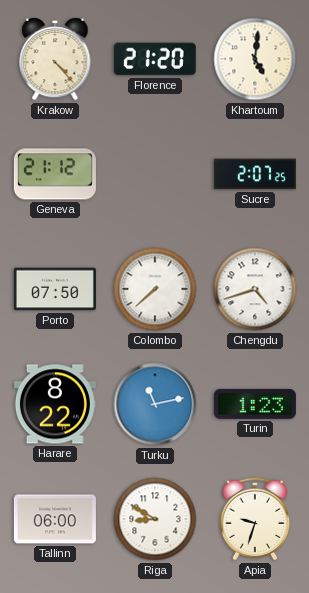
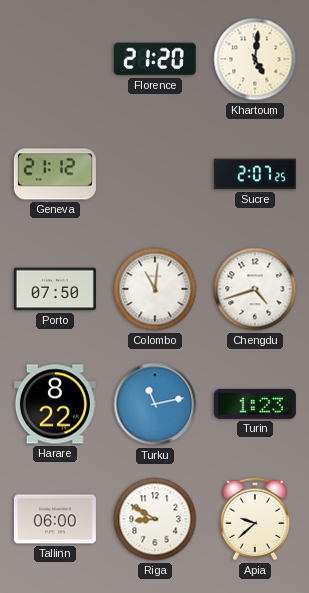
Krakow: 4:23 -> none (55, 60)
Colombo: 7:38 -> 11:01 (155, 289)
Apia: 9:33 -> 9:38 (255, 519)
